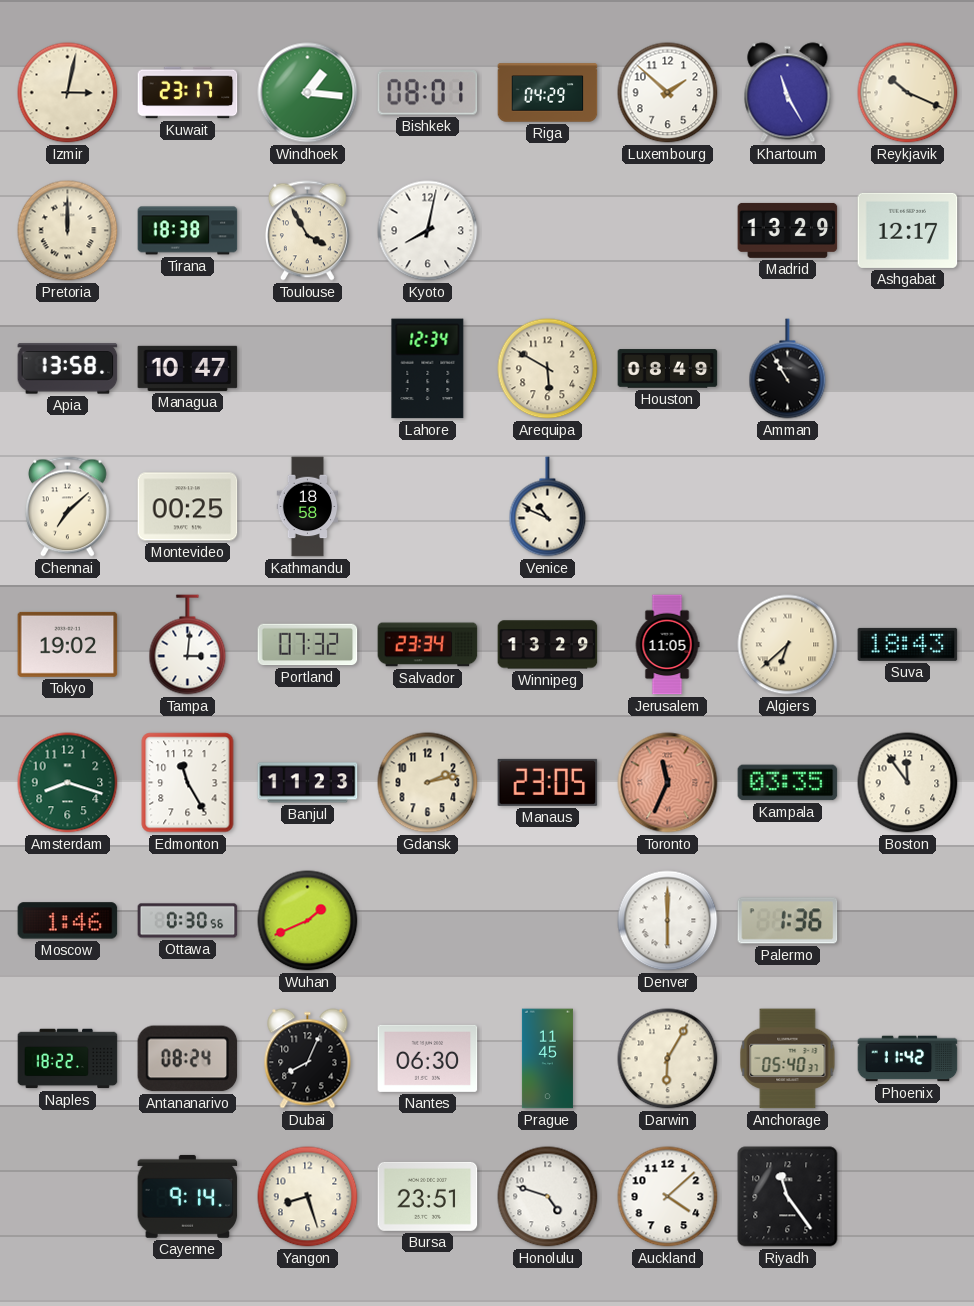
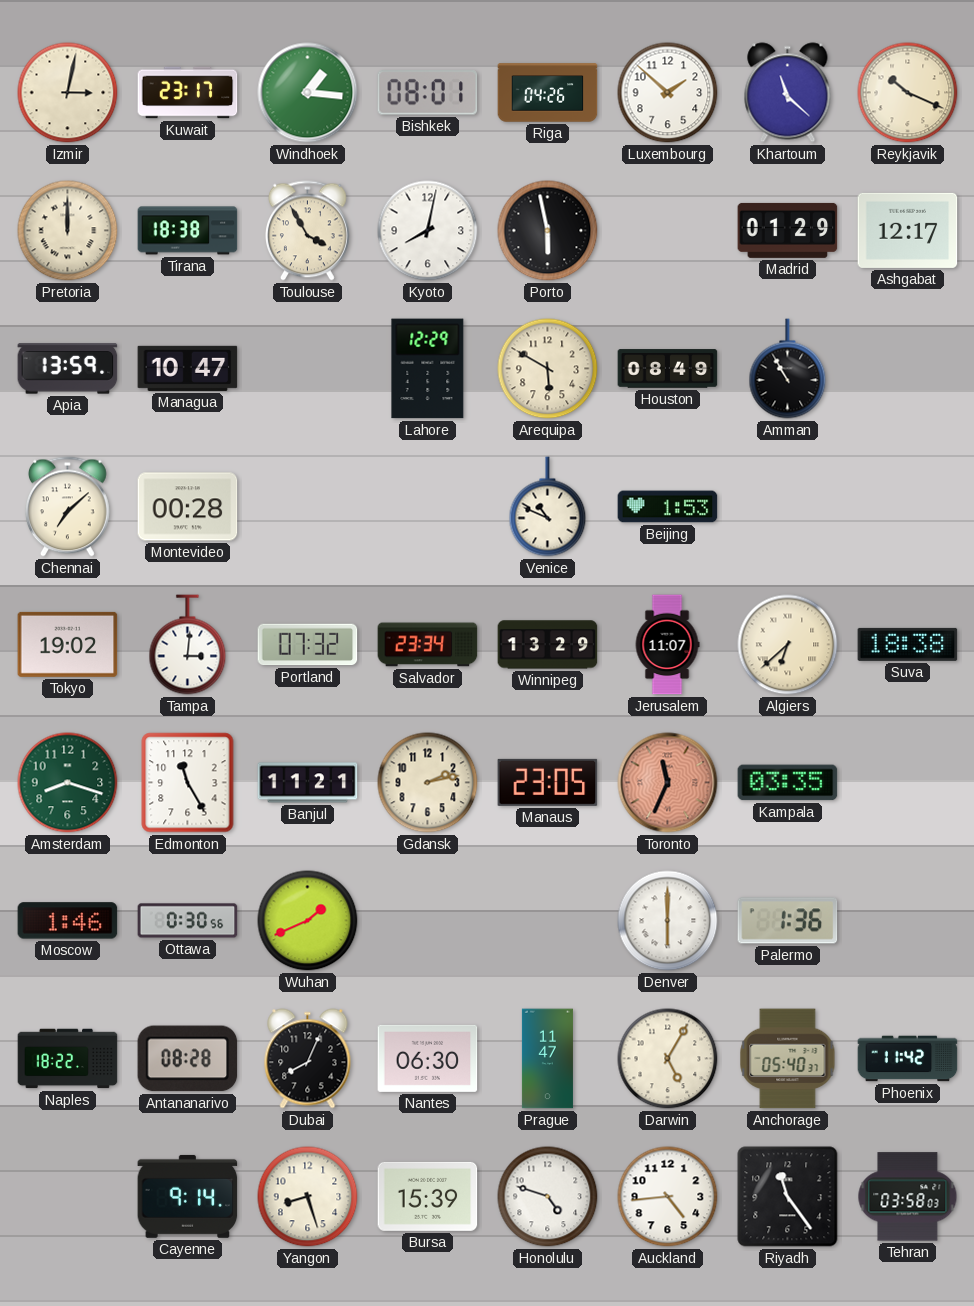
Riga: 04:29 -> 04:26 (548, 93)
Khartoum: 11:25 -> 11:22 (788, 93)
Porto: none -> 5:58 (548, 231)
Madrid: 13:29 -> 01:29 (788, 230)
Apia: 13:58 -> 13:59 (68, 369)
Lahore: 12:34 -> 12:29 (428, 369)
Montevideo: 00:25 -> 00:28 (188, 507)
Kathmandu: 18:58 -> none (308, 507)
Beijing: none -> 1:53 (668, 507)
Jerusalem: 11:05 -> 11:07 (667, 645)
Suva: 18:43 -> 18:38 (908, 644)
Banjul: 11:23 -> 11:21 (308, 783)
Boston: 11:54 -> none (908, 783)
Antananarivo: 08:24 -> 08:28 (188, 1059)
Prague: 11:45 -> 11:47 (547, 1059)
Darwin: 6:05 -> 5:05 (668, 1059)
Bursa: 23:51 -> 15:39 (428, 1196)
Auckland: 4:08 -> 4:44 (668, 1197)
Tehran: none -> 03:58 (908, 1197)
